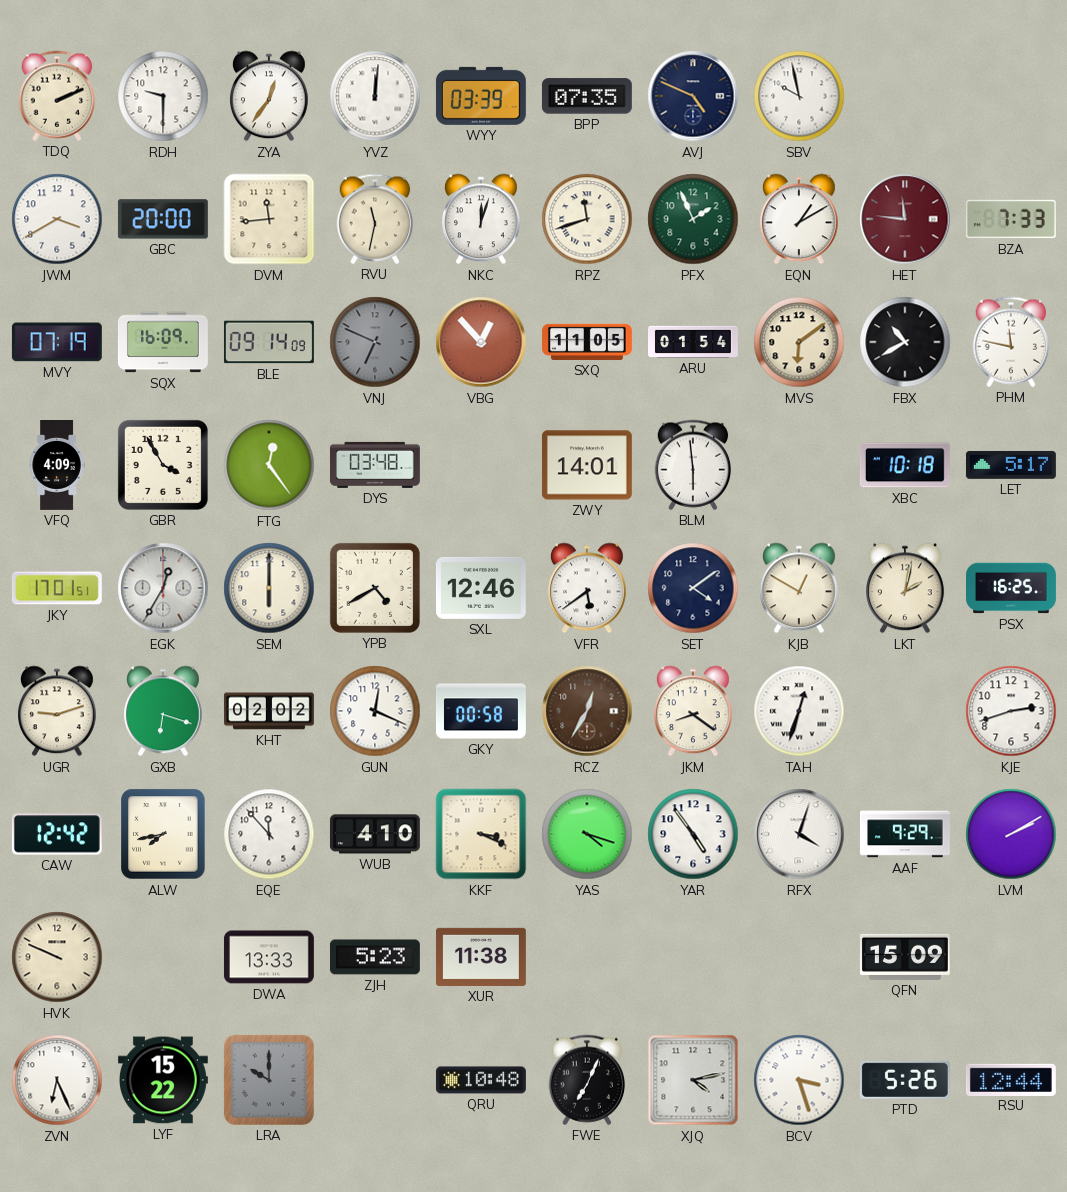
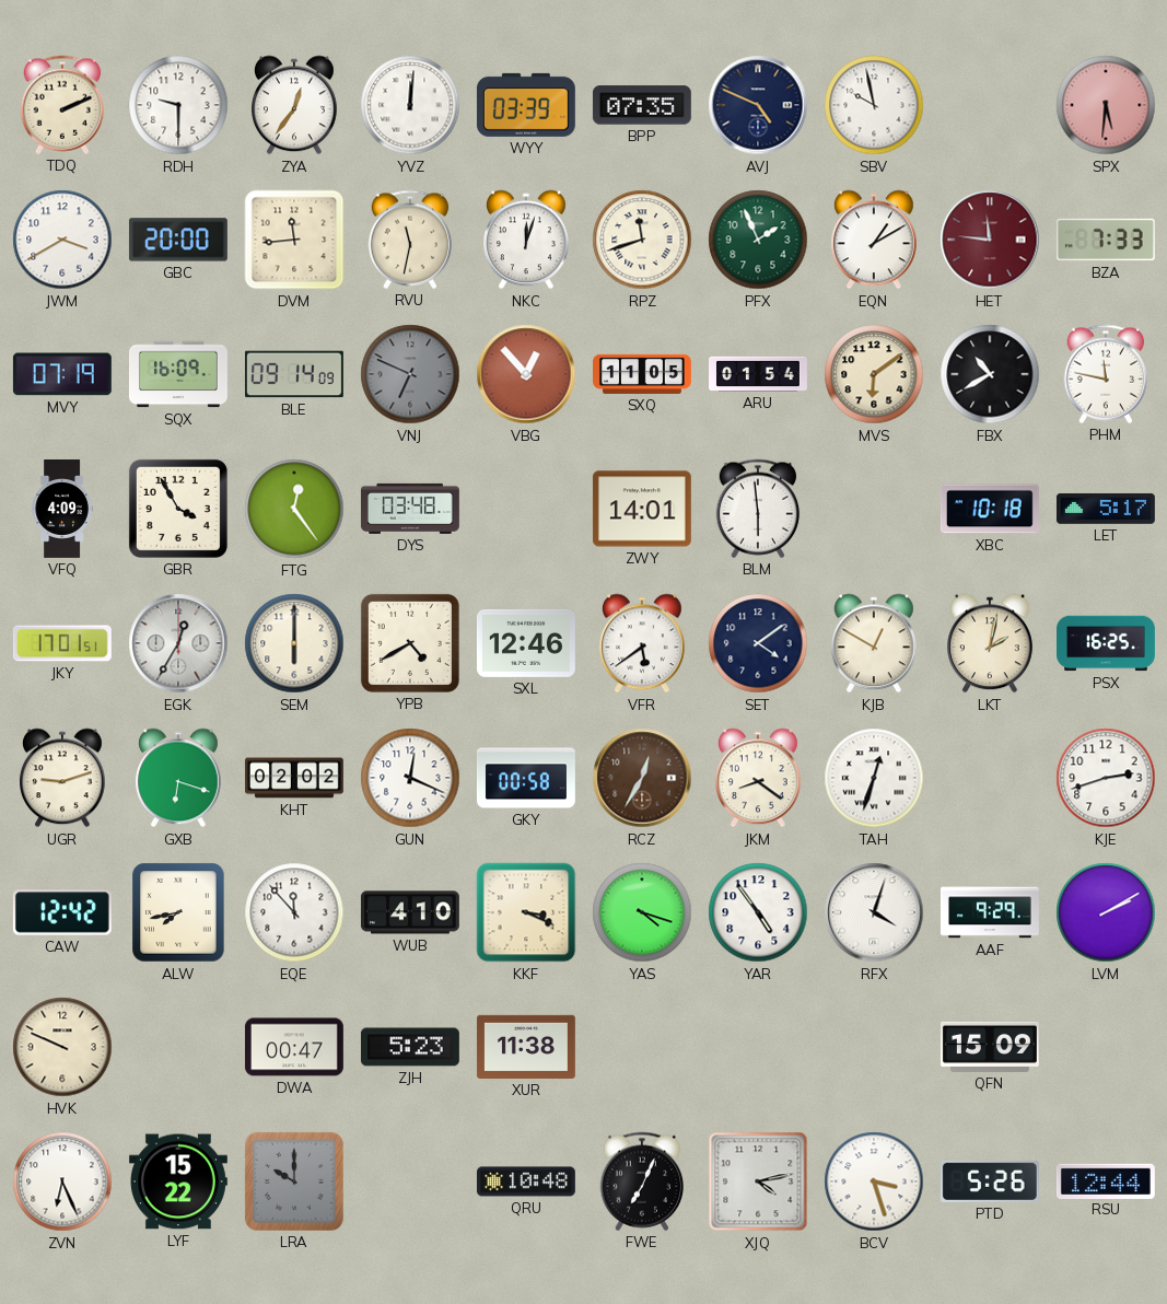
SPX: none -> 5:31 (1106, 105)
DWA: 13:33 -> 00:47 (294, 1047)
